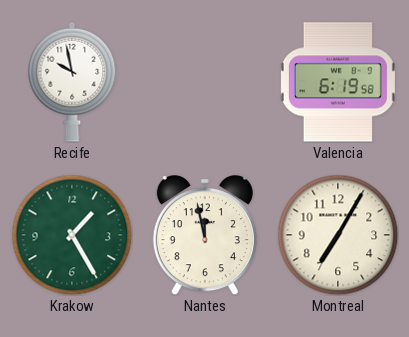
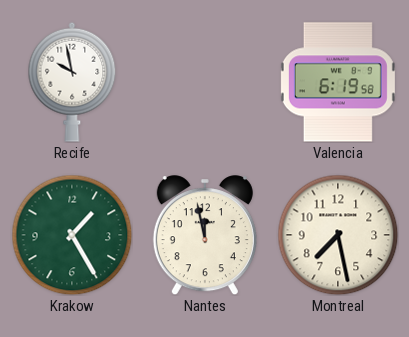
Montreal: 7:05 -> 7:28 (338, 235)
